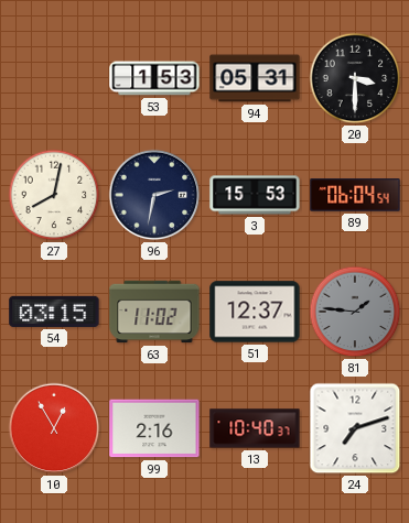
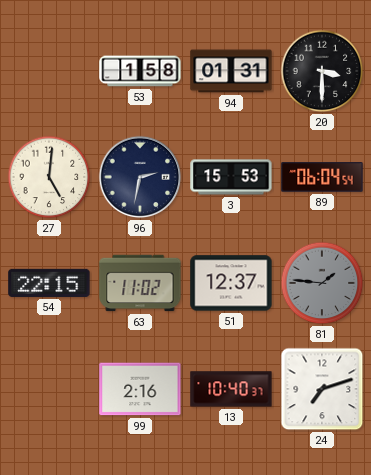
53: 1:53 -> 1:58 (140, 71)
94: 05:31 -> 01:31 (231, 71)
27: 8:02 -> 5:01 (49, 177)
54: 03:15 -> 22:15 (49, 283)
10: 12:55 -> none (54, 428)
